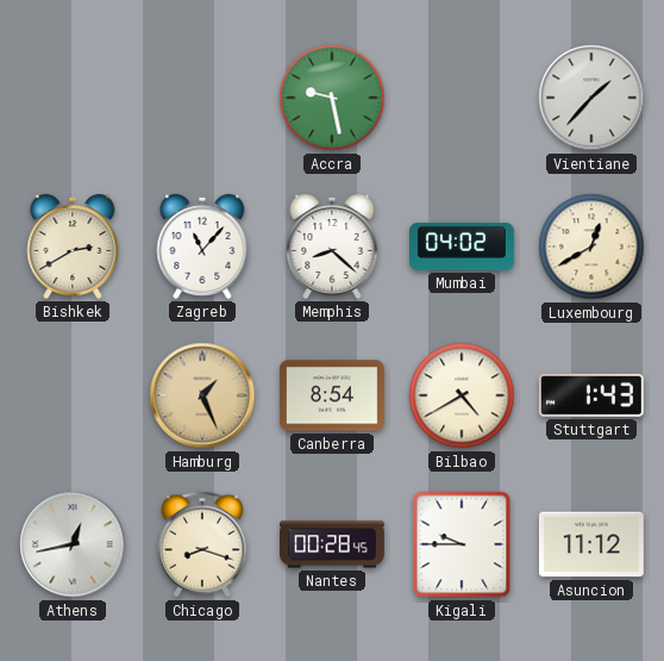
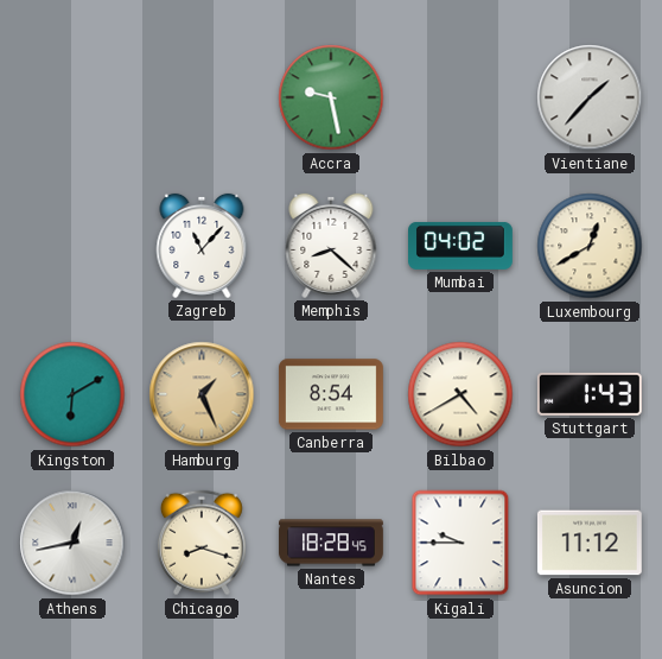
Bishkek: 2:40 -> none (73, 247)
Kingston: none -> 6:10 (72, 394)
Nantes: 00:28 -> 18:28 (332, 543)
